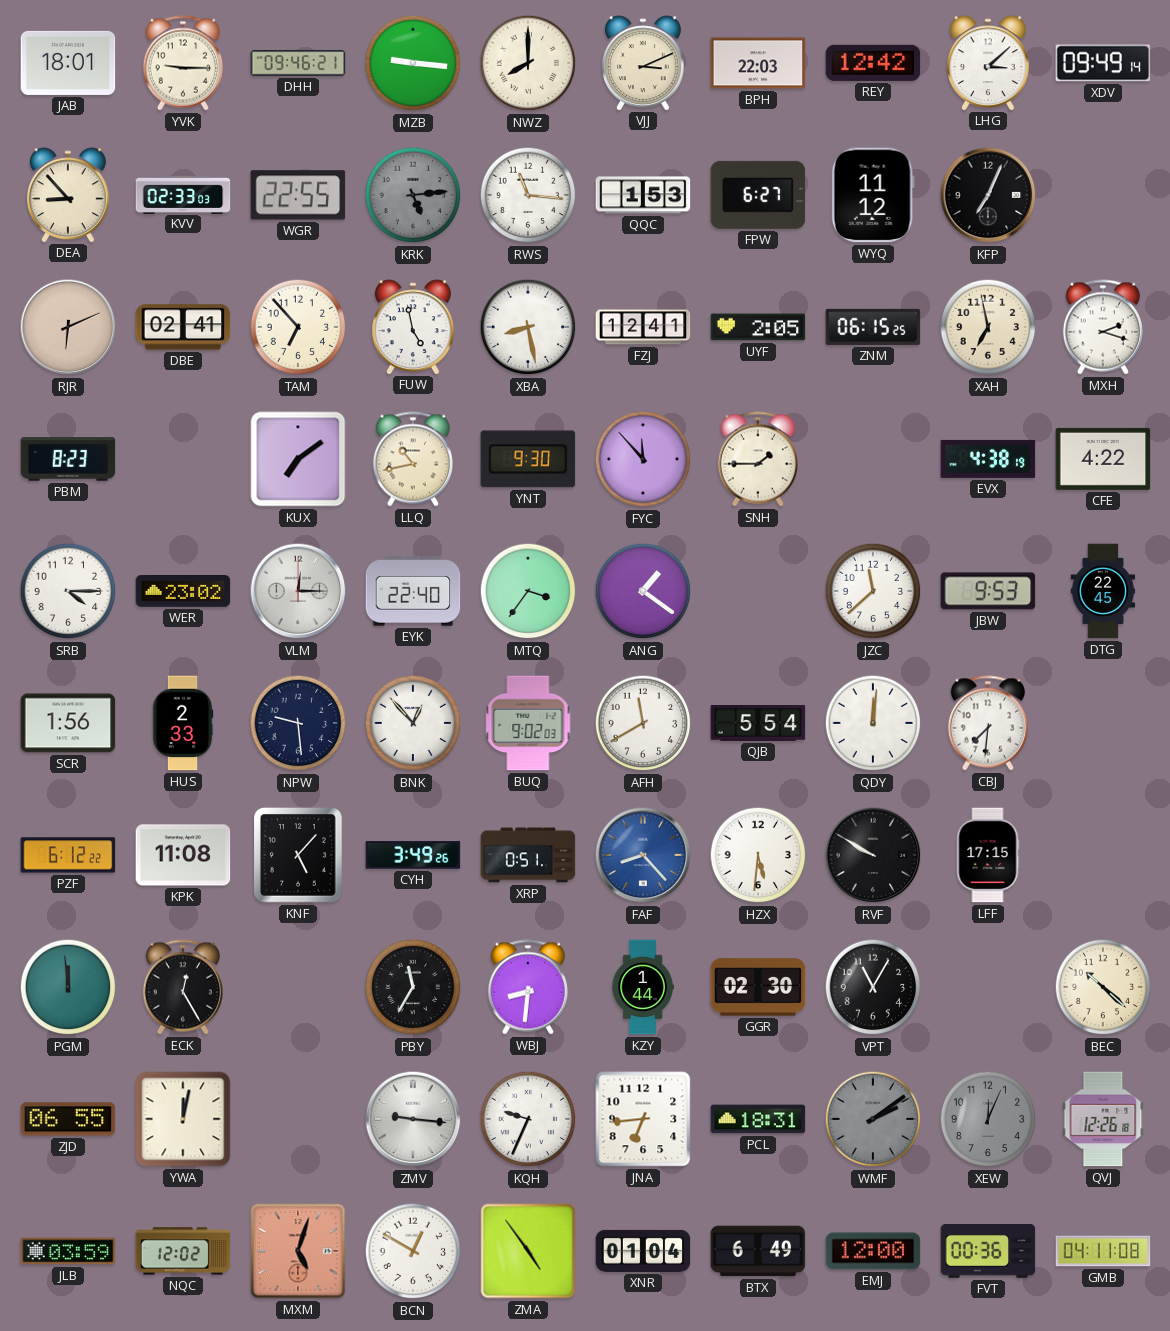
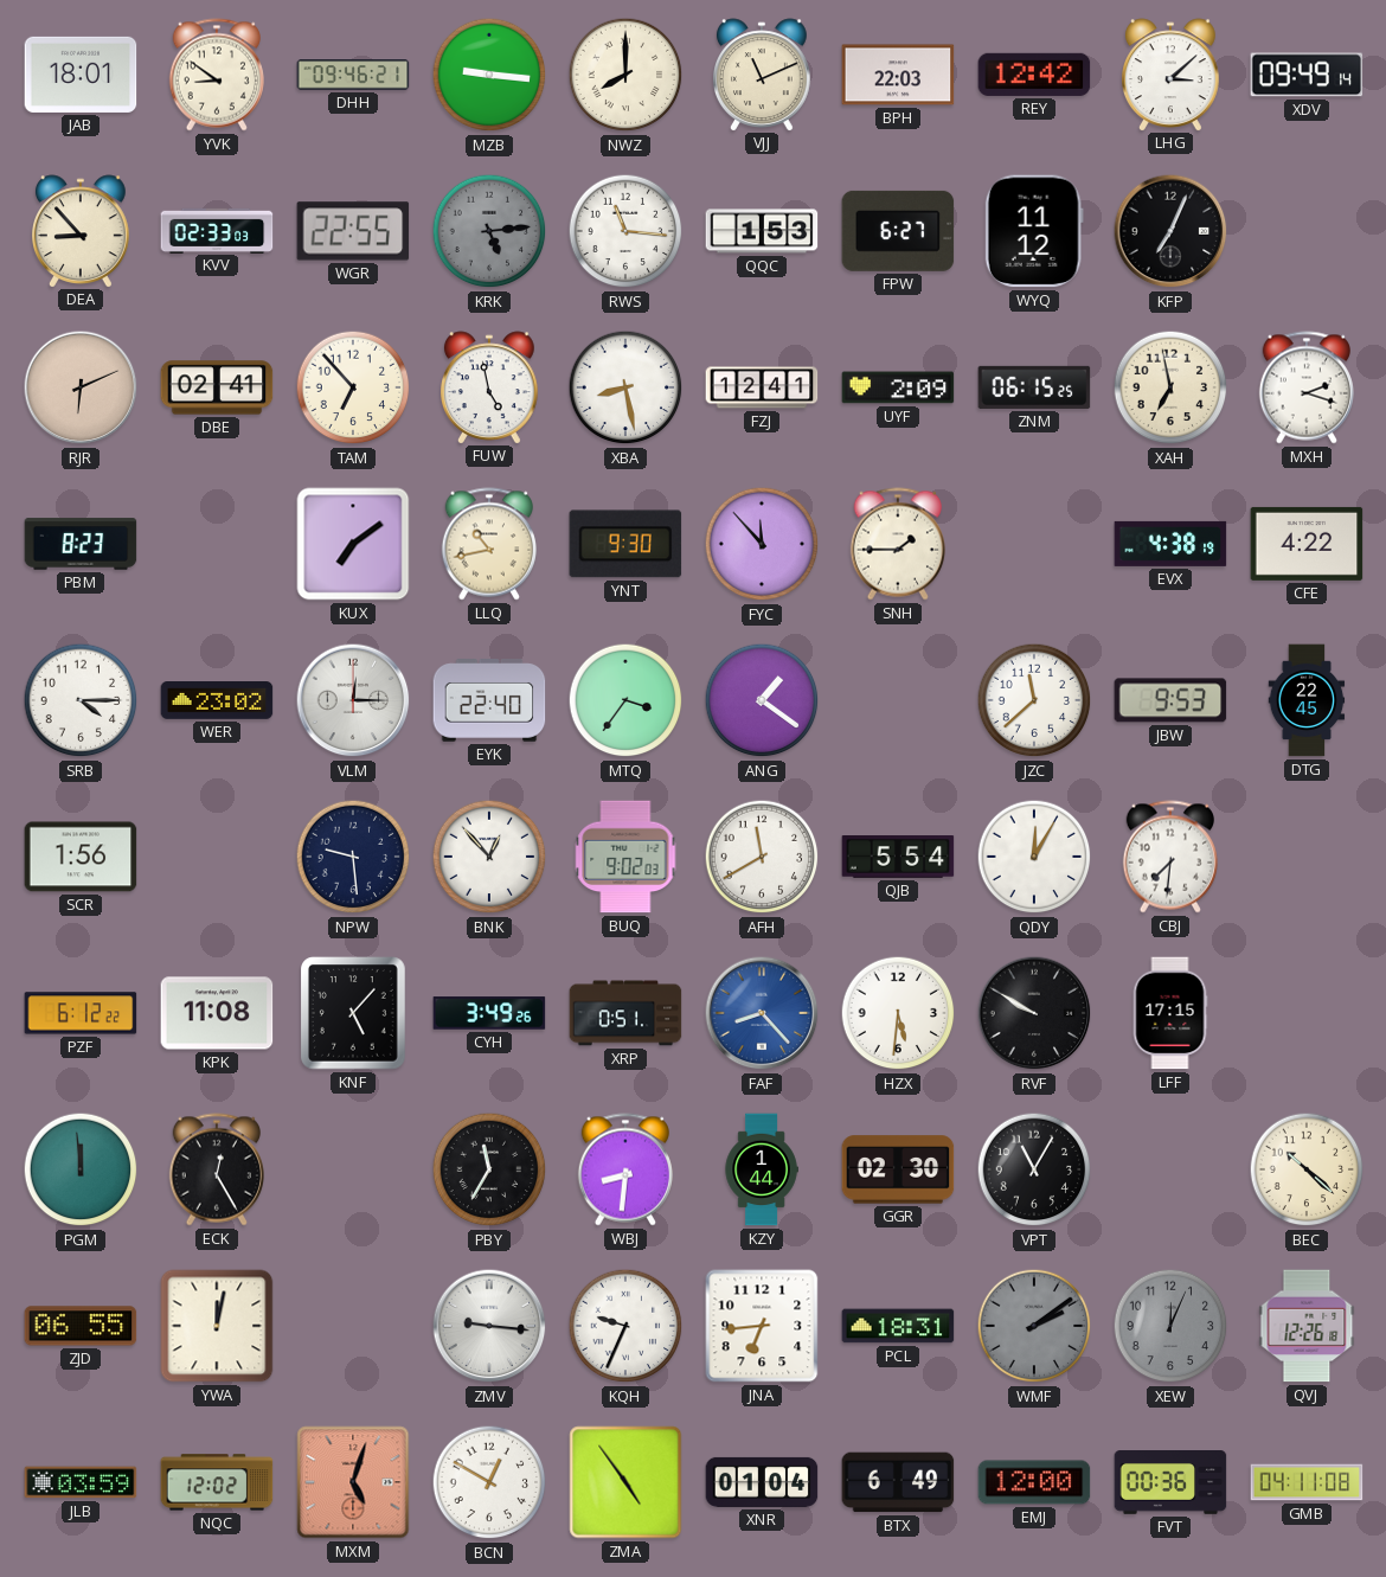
YVK: 9:15 -> 8:51 (217, 75)
VJJ: 3:11 -> 11:11 (763, 75)
UYF: 2:05 -> 2:09 (898, 387)
HUS: 2:33 -> none (183, 723)
QDY: 12:01 -> 12:05 (1034, 857)
